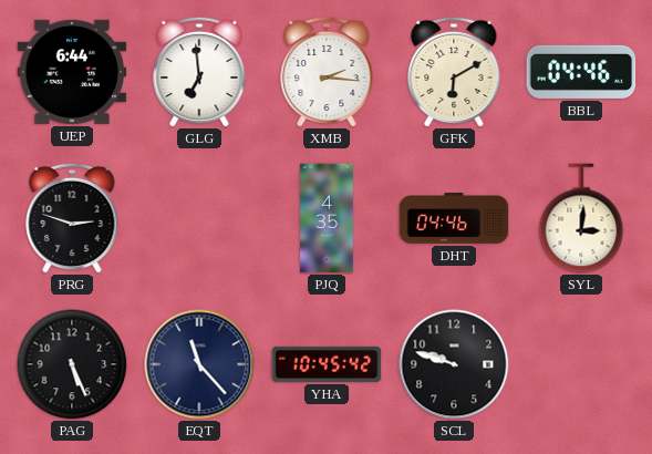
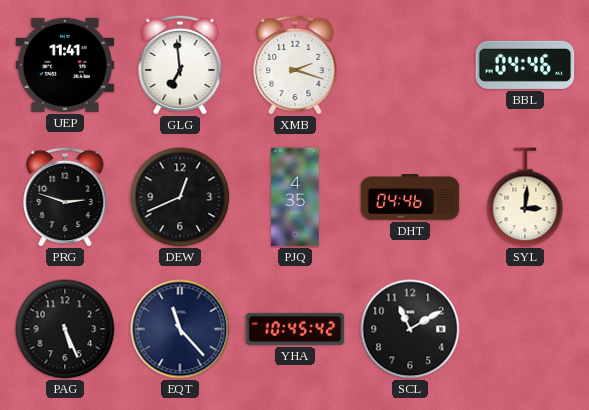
UEP: 6:44 -> 11:41 (65, 65)
XMB: 2:16 -> 2:18 (295, 65)
GFK: 6:10 -> none (454, 72)
DEW: none -> 12:41 (180, 197)
SCL: 9:48 -> 11:10 (410, 329)
